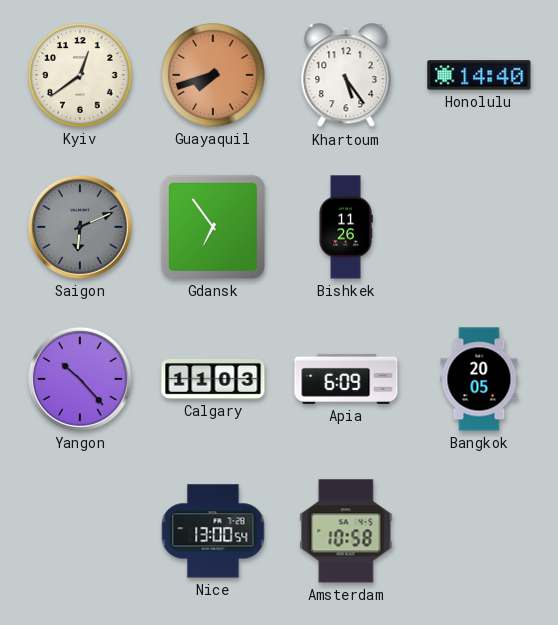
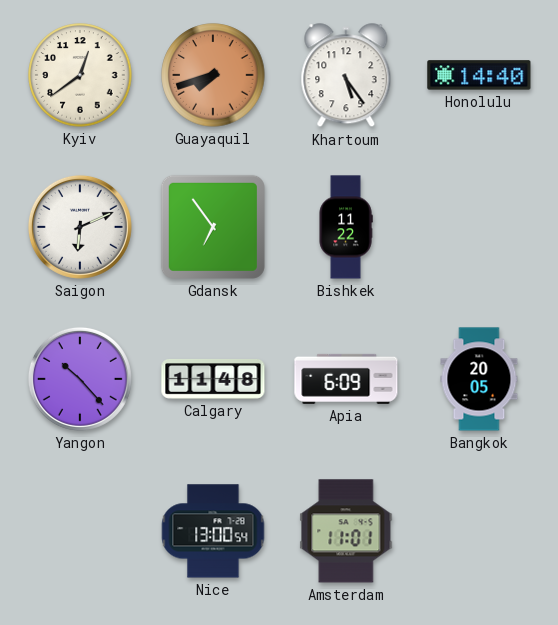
Saigon dial: grey -> white (80, 227)
Bishkek: 11:26 -> 11:22 (346, 227)
Calgary: 11:03 -> 11:48 (213, 379)
Amsterdam: 10:58 -> 11:01 (346, 531)
